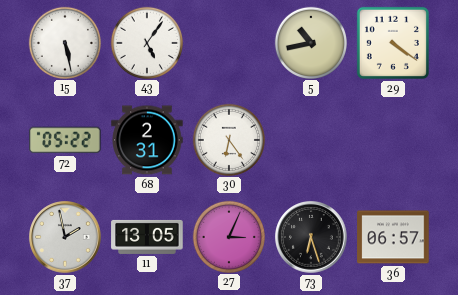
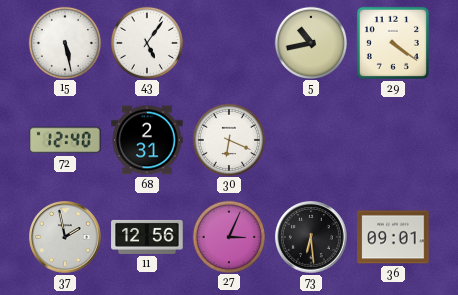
72: 05:22 -> 12:40 (65, 140)
30: 6:24 -> 6:19 (228, 139)
11: 13:05 -> 12:56 (147, 237)
73: 6:27 -> 6:29 (311, 237)
36: 06:57 -> 09:01 (393, 237)
